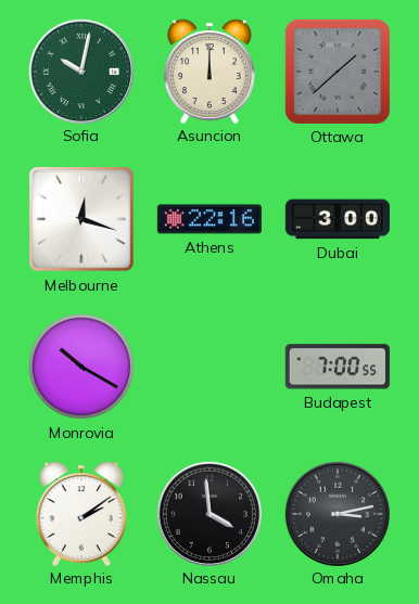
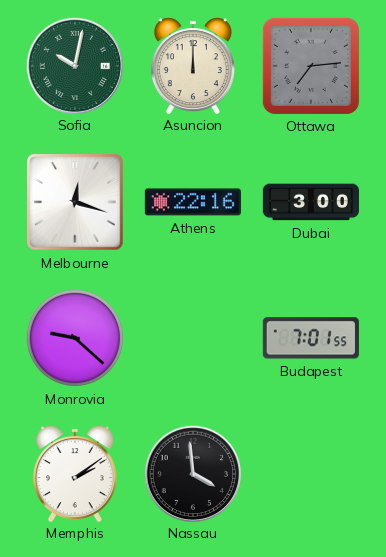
Ottawa: 1:38 -> 7:14 (311, 66)
Monrovia: 10:20 -> 9:22 (75, 338)
Budapest: 7:00 -> 7:01 (311, 338)
Omaha: 3:13 -> none (337, 513)
